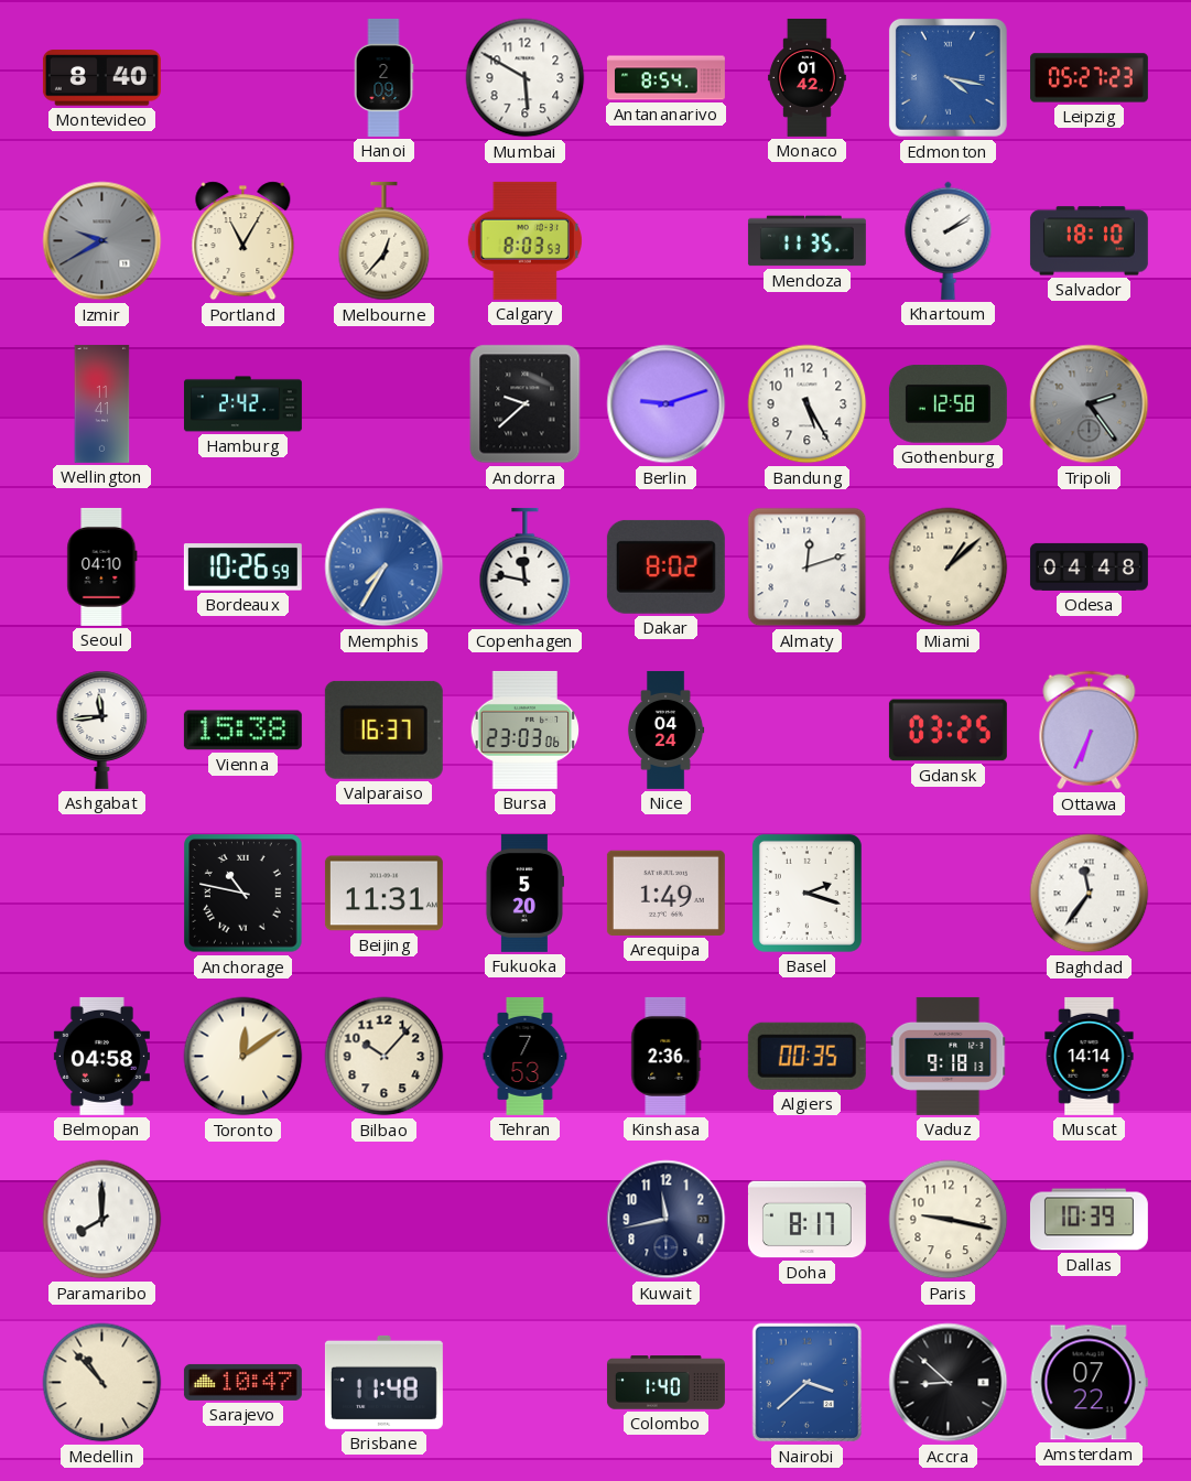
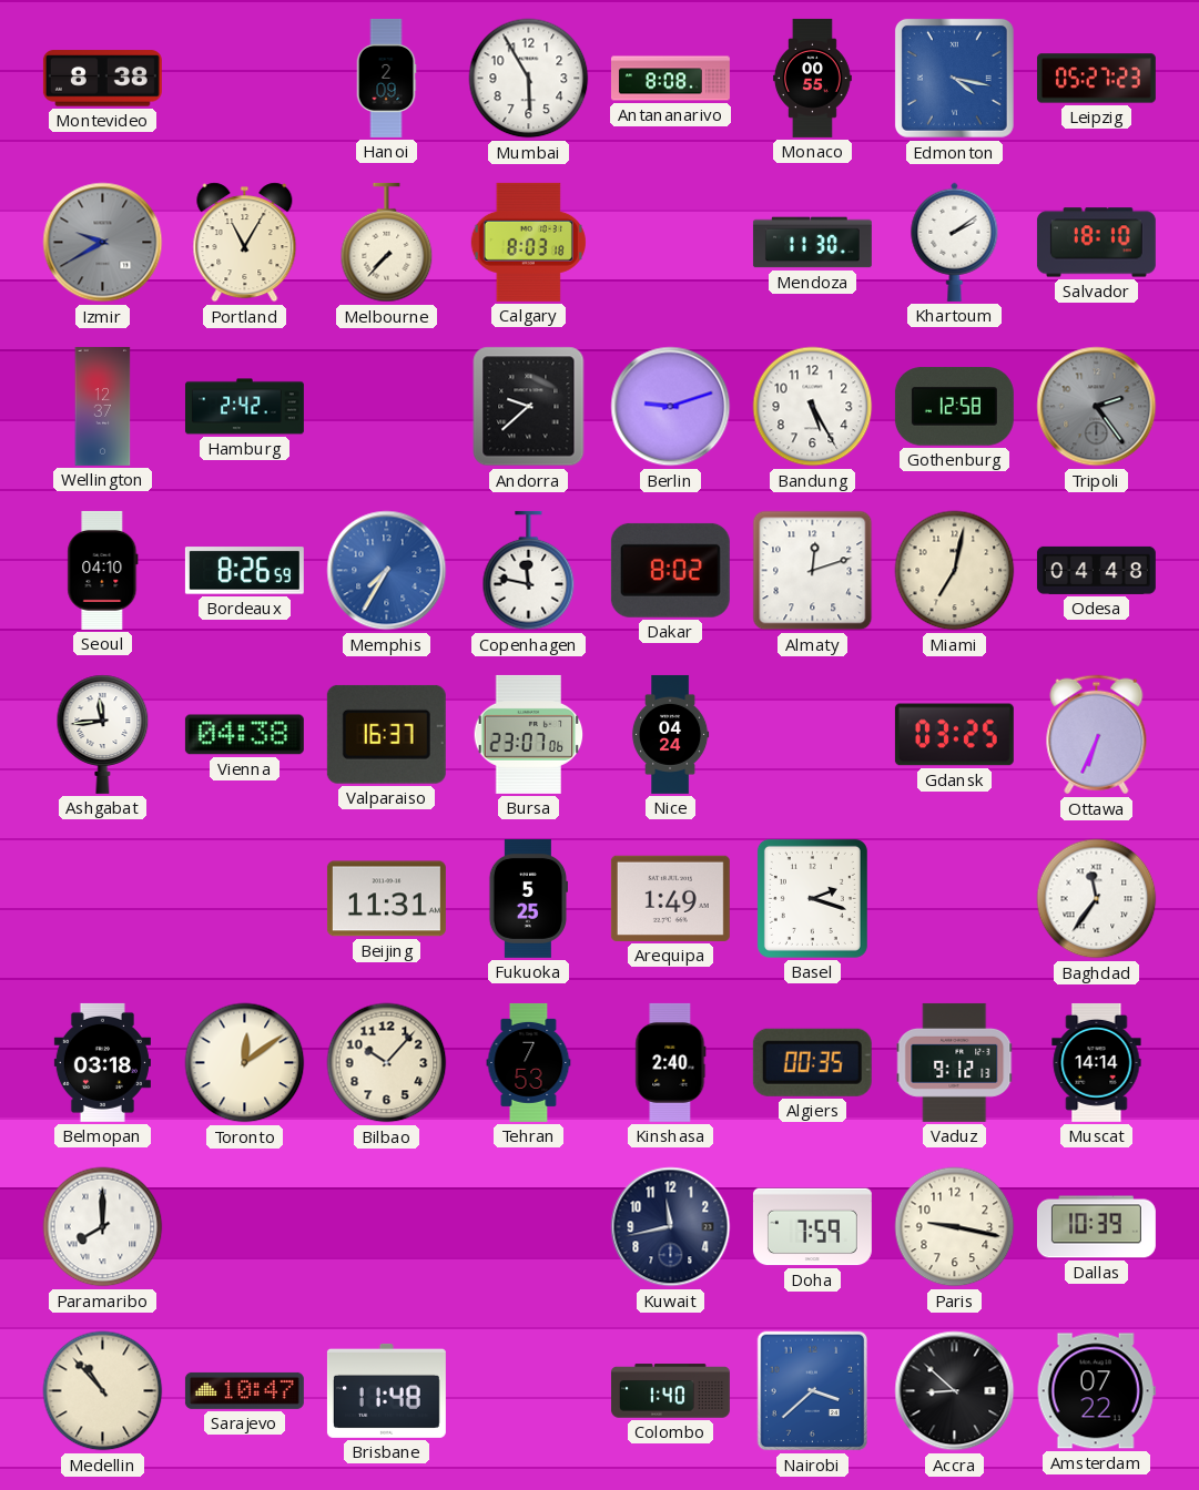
Montevideo: 8:40 -> 8:38 (102, 79)
Mumbai: 5:50 -> 5:55 (529, 79)
Antananarivo: 8:54 -> 8:08 (670, 79)
Monaco: 01:42 -> 00:55 (813, 78)
Melbourne: 12:37 -> 7:37 (387, 243)
Calgary: 8:03:53 -> 8:03:18 (528, 242)
Mendoza: 11:35 -> 11:30 (812, 243)
Wellington: 11:41 -> 12:37 (103, 406)
Bordeaux: 10:26 -> 8:26 (244, 571)
Miami: 1:08 -> 7:02 (955, 571)
Vienna: 15:38 -> 04:38 (244, 735)
Bursa: 23:03 -> 23:07 (529, 734)
Anchorage: 10:47 -> none (243, 894)
Fukuoka: 5:20 -> 5:25 (528, 898)
Belmopan: 04:58 -> 03:18 (102, 1062)
Kinshasa: 2:36 -> 2:40 (671, 1062)
Vaduz: 9:18 -> 9:12 (955, 1062)
Doha: 8:17 -> 7:59 (812, 1227)
